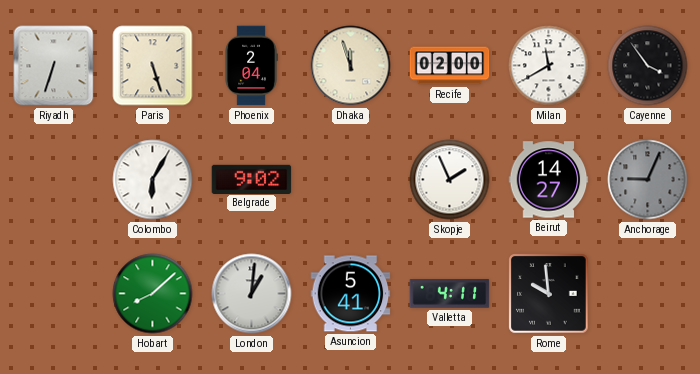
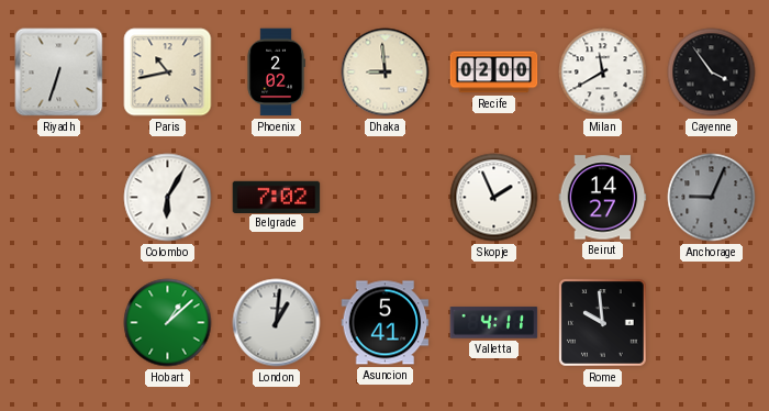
Paris: 5:27 -> 10:43 (168, 73)
Phoenix: 2:04 -> 2:02 (276, 73)
Dhaka: 11:57 -> 8:59 (386, 73)
Belgrade: 9:02 -> 7:02 (277, 197)
Hobart: 8:08 -> 1:08 (168, 323)
